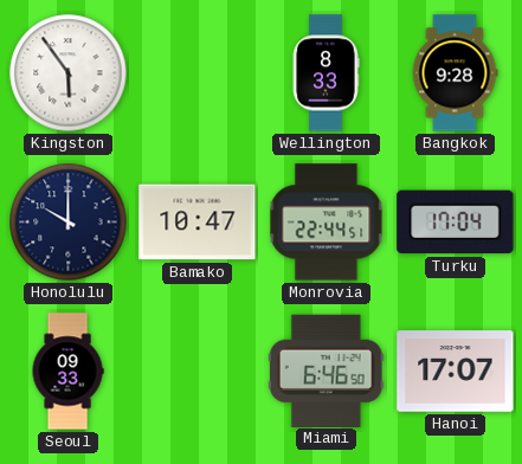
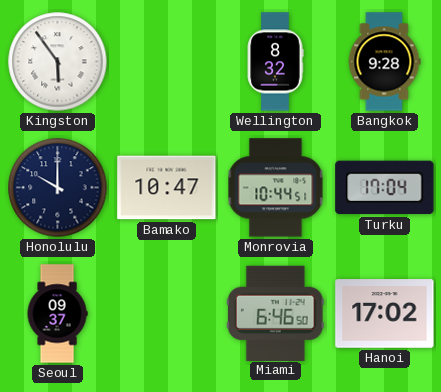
Wellington: 8:33 -> 8:32 (275, 62)
Monrovia: 22:44 -> 10:44 (276, 188)
Seoul: 09:33 -> 09:37 (57, 314)
Hanoi: 17:07 -> 17:02 (385, 314)
